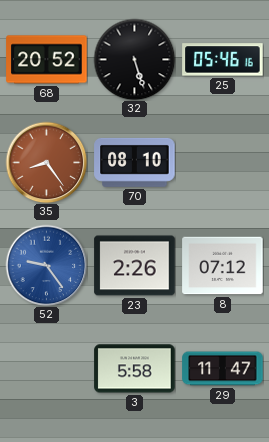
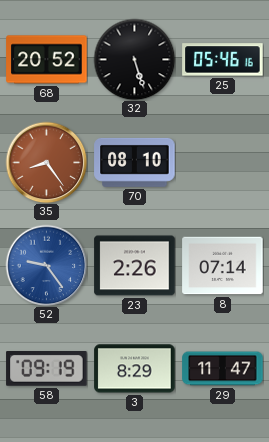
8: 07:12 -> 07:14 (223, 266)
58: none -> 09:19 (47, 369)
3: 5:58 -> 8:29 (135, 369)
